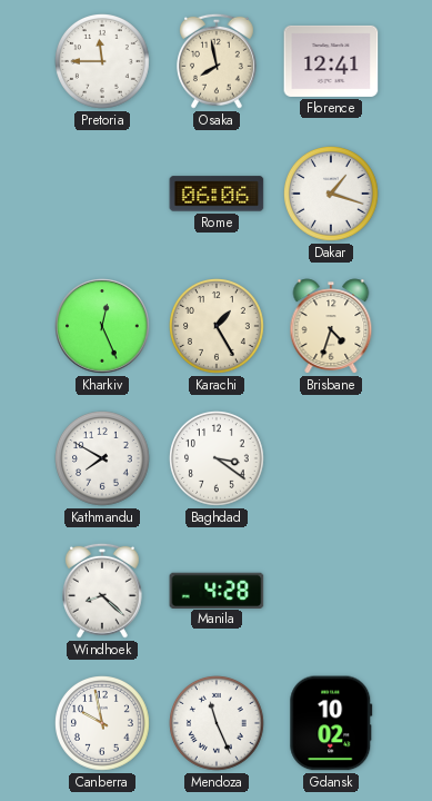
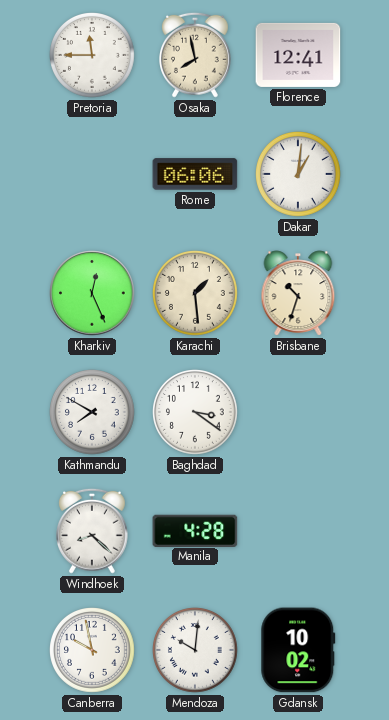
Dakar: 1:18 -> 1:01 (299, 175)
Karachi: 1:25 -> 1:29 (196, 294)
Brisbane: 4:33 -> 10:33 (298, 293)
Mendoza: 11:26 -> 10:01 (196, 651)
